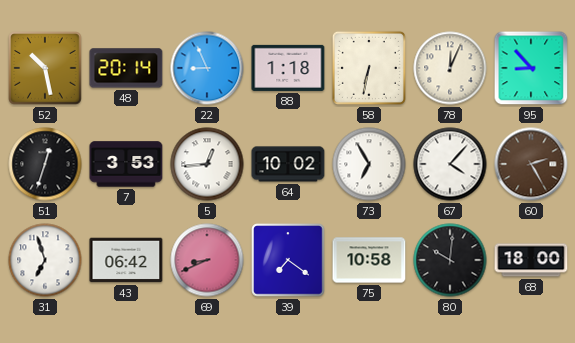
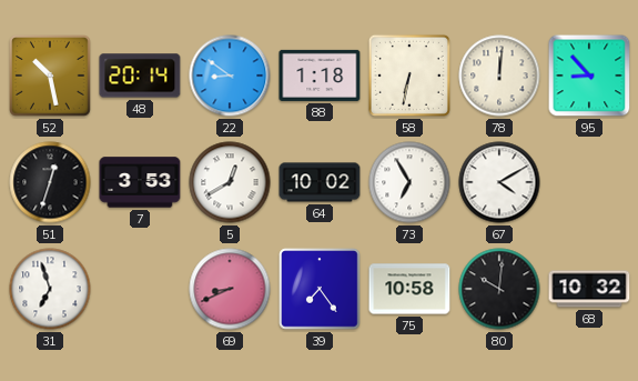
22: 8:56 -> 8:51 (230, 76)
78: 12:04 -> 12:01 (499, 76)
5: 12:44 -> 12:40 (230, 182)
67: 4:07 -> 4:10 (499, 182)
60: 2:25 -> none (531, 164)
43: 06:42 -> none (126, 260)
39: 7:21 -> 7:24 (320, 289)
68: 18:00 -> 10:32 (589, 289)
